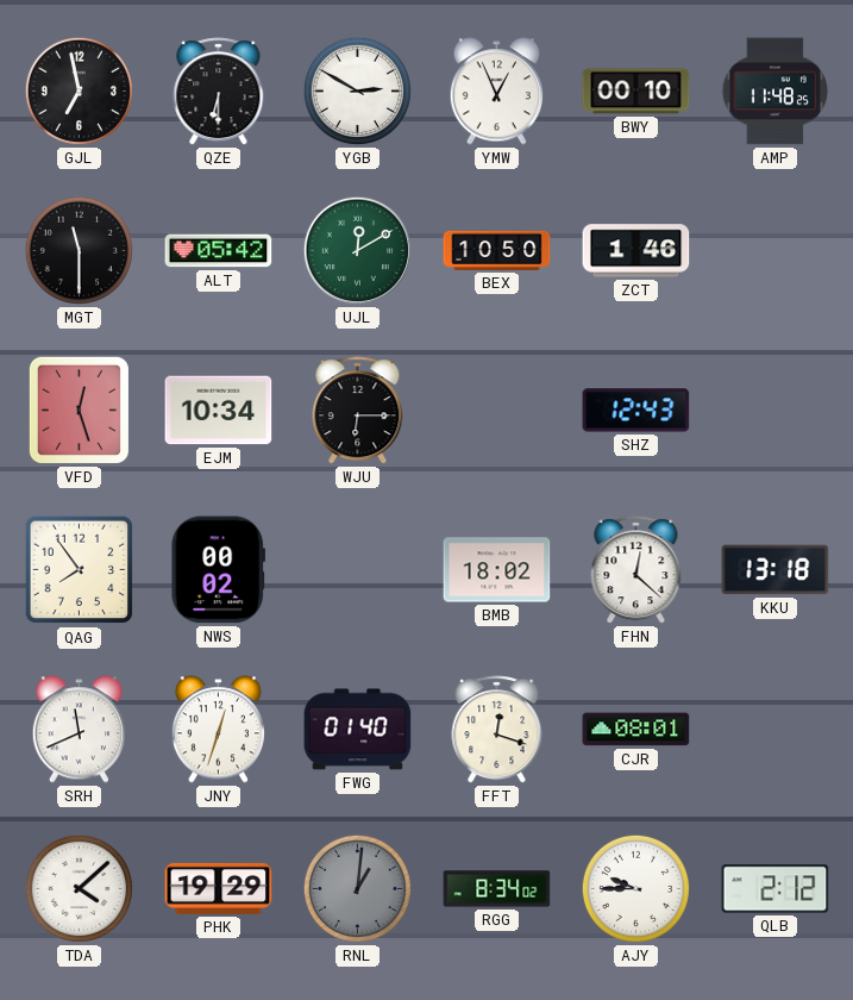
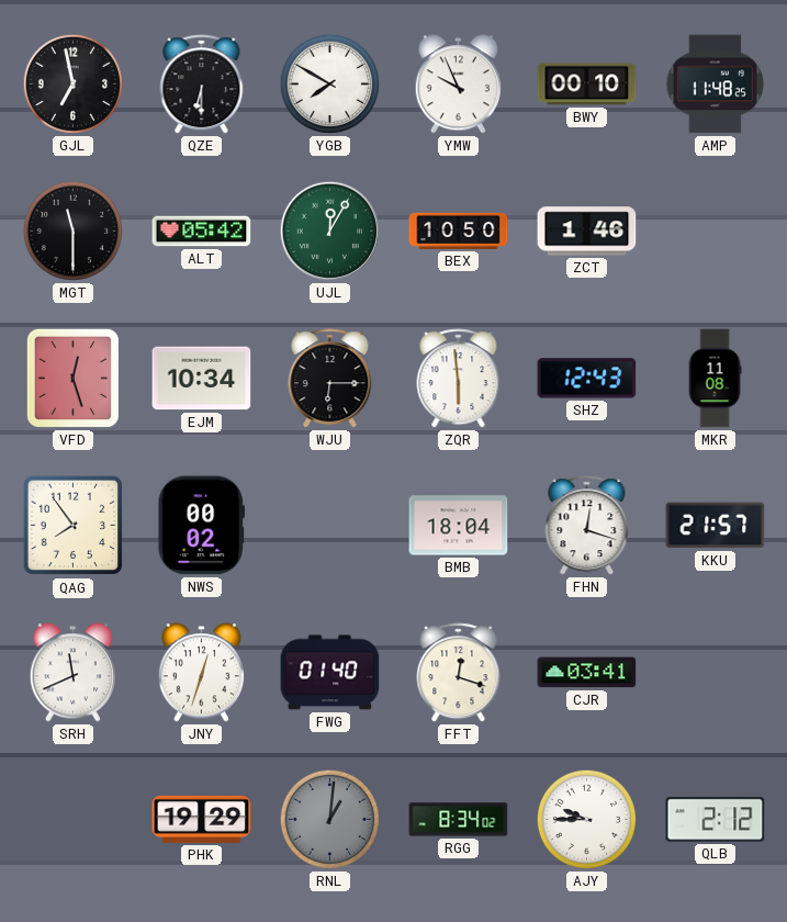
YGB: 2:50 -> 7:50 (329, 83)
YMW: 12:56 -> 9:56 (458, 85)
UJL: 12:10 -> 12:05 (329, 231)
ZQR: none -> 5:59 (459, 379)
MKR: none -> 11:08 (715, 379)
BMB: 18:02 -> 18:04 (459, 526)
FHN: 12:22 -> 12:18 (587, 526)
KKU: 13:18 -> 21:57 (716, 526)
CJR: 08:01 -> 03:41 (587, 673)
TDA: 4:08 -> none (79, 888)
